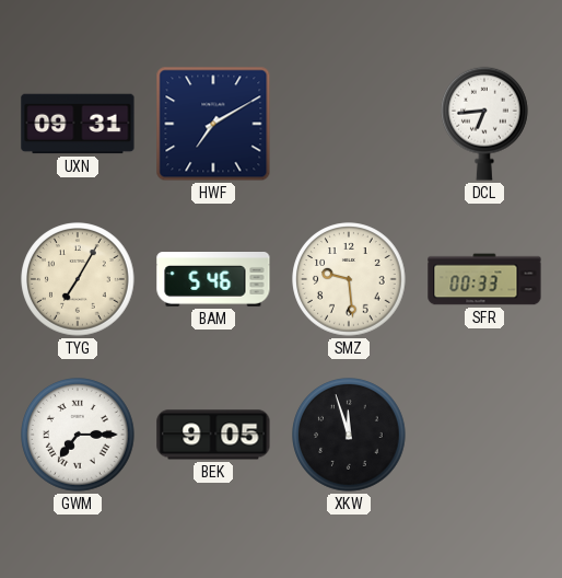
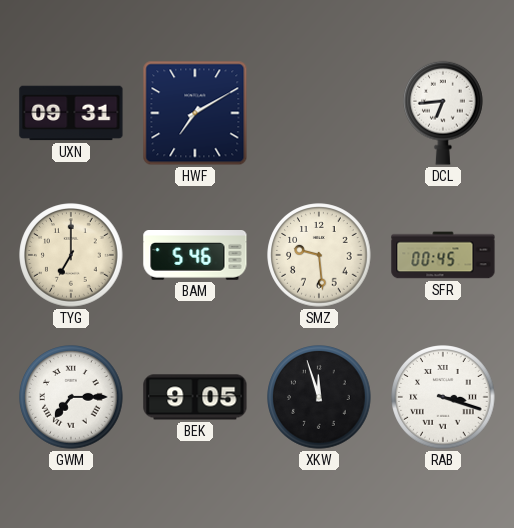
TYG: 7:05 -> 7:00 (71, 255)
SFR: 00:33 -> 00:45 (443, 255)
RAB: none -> 3:18 (443, 397)
